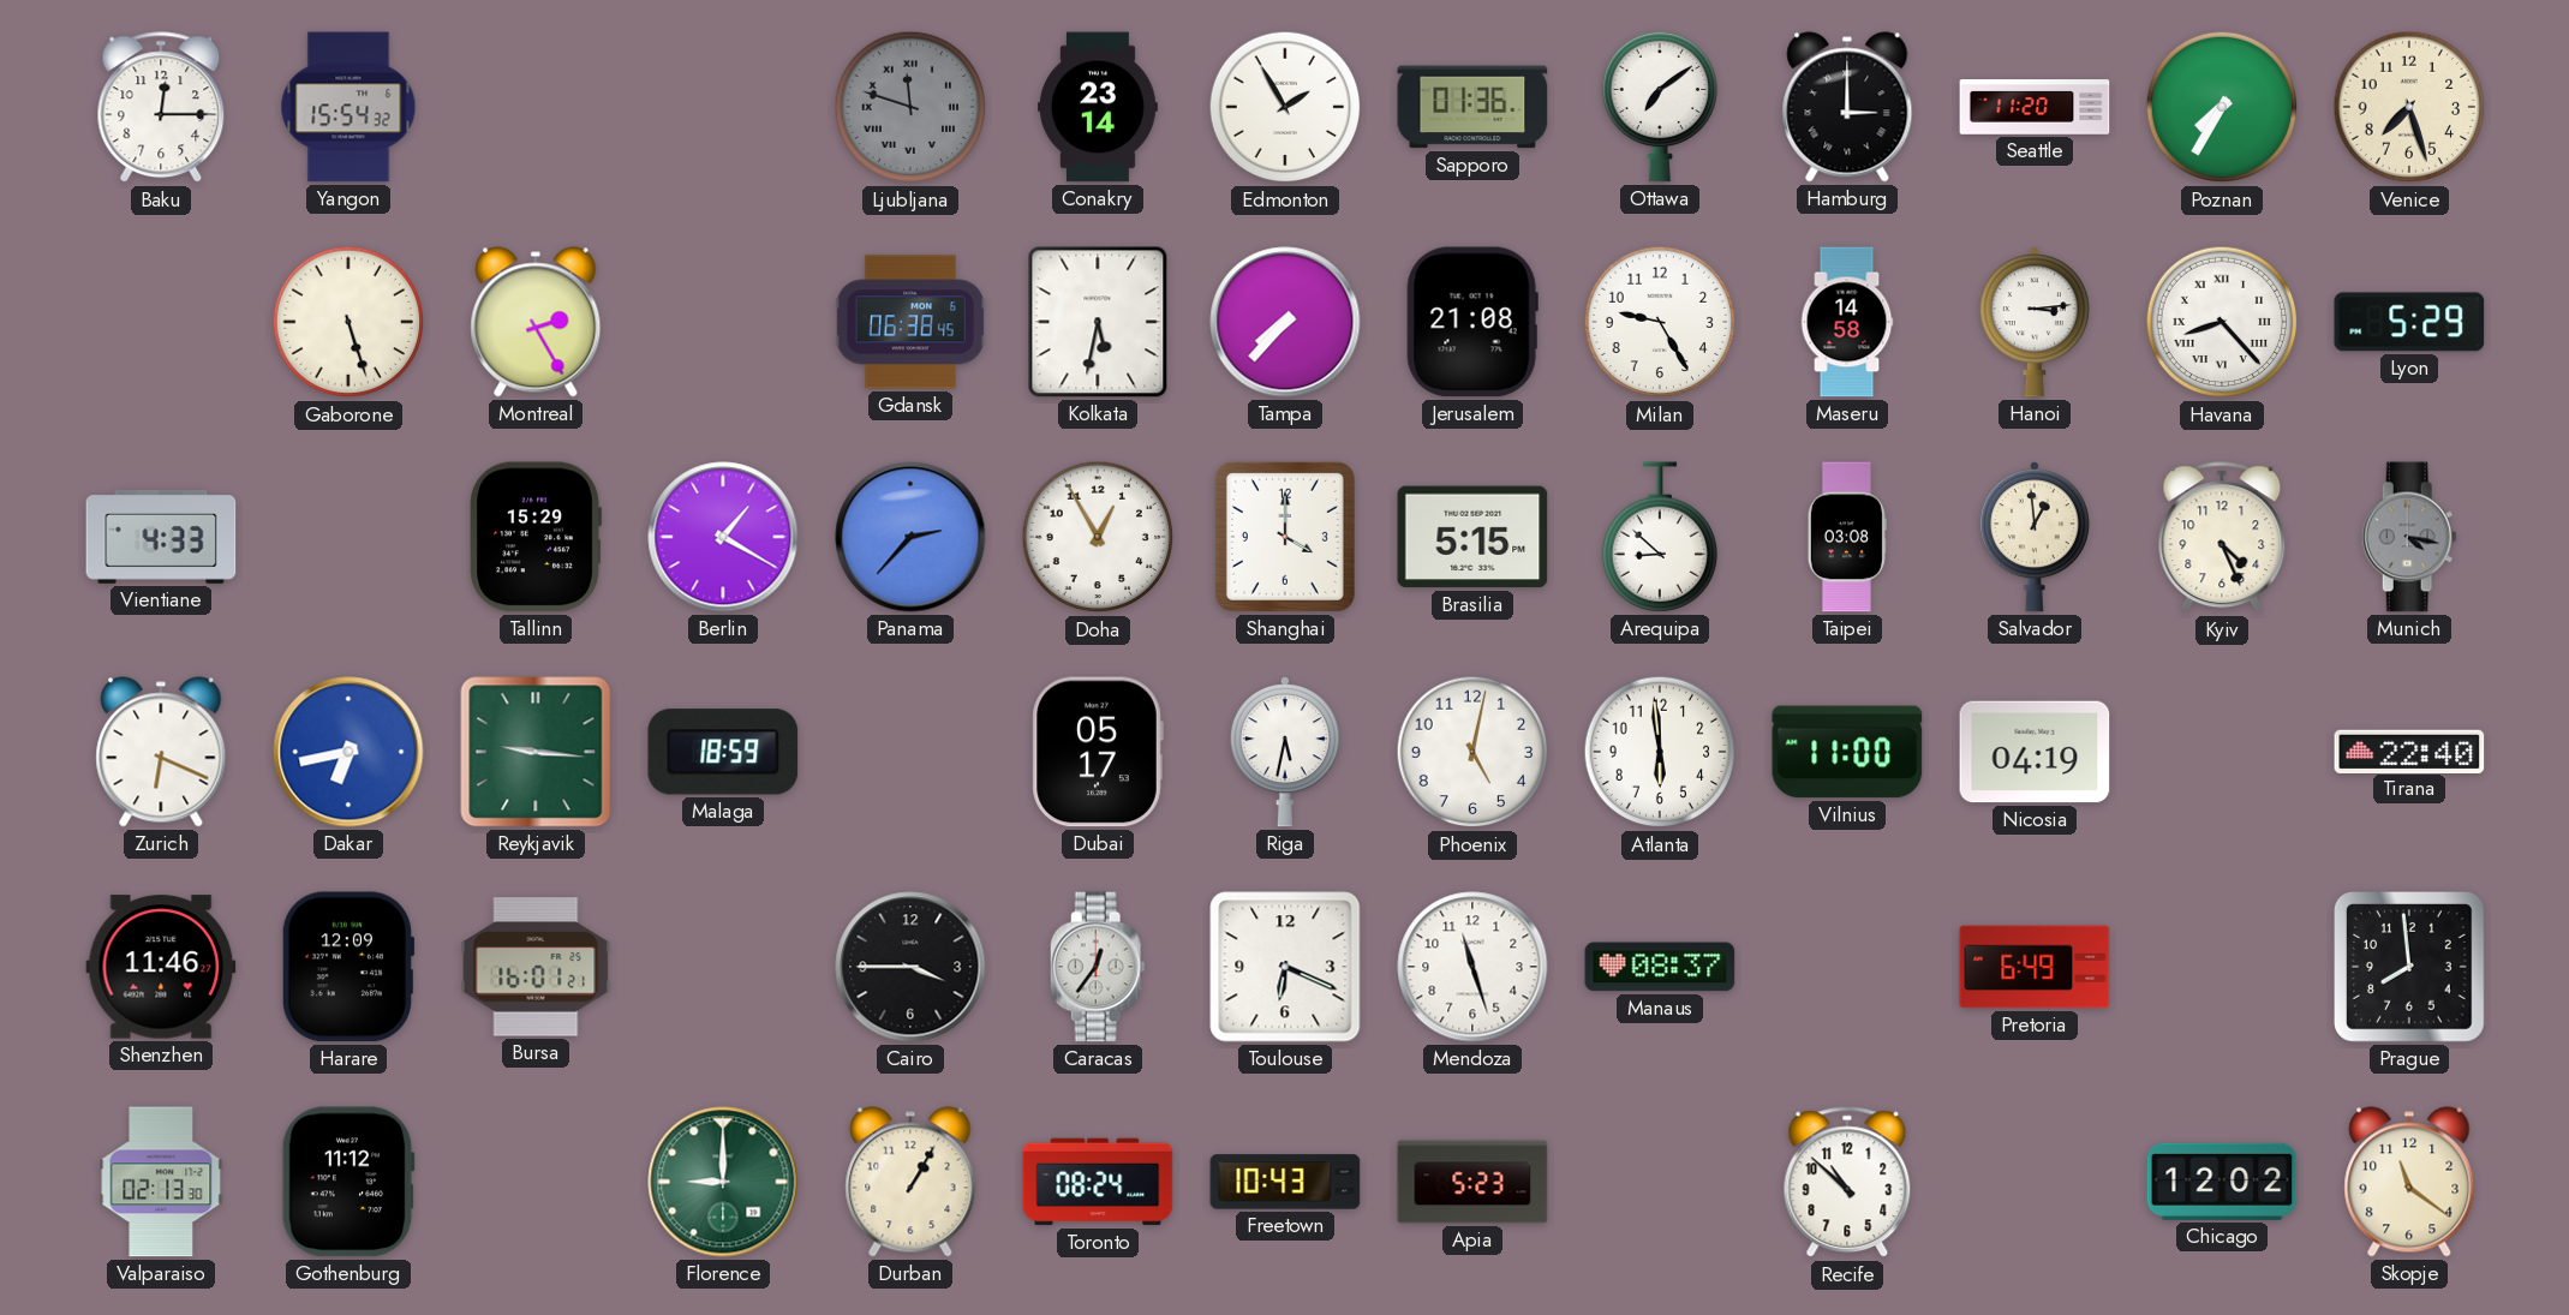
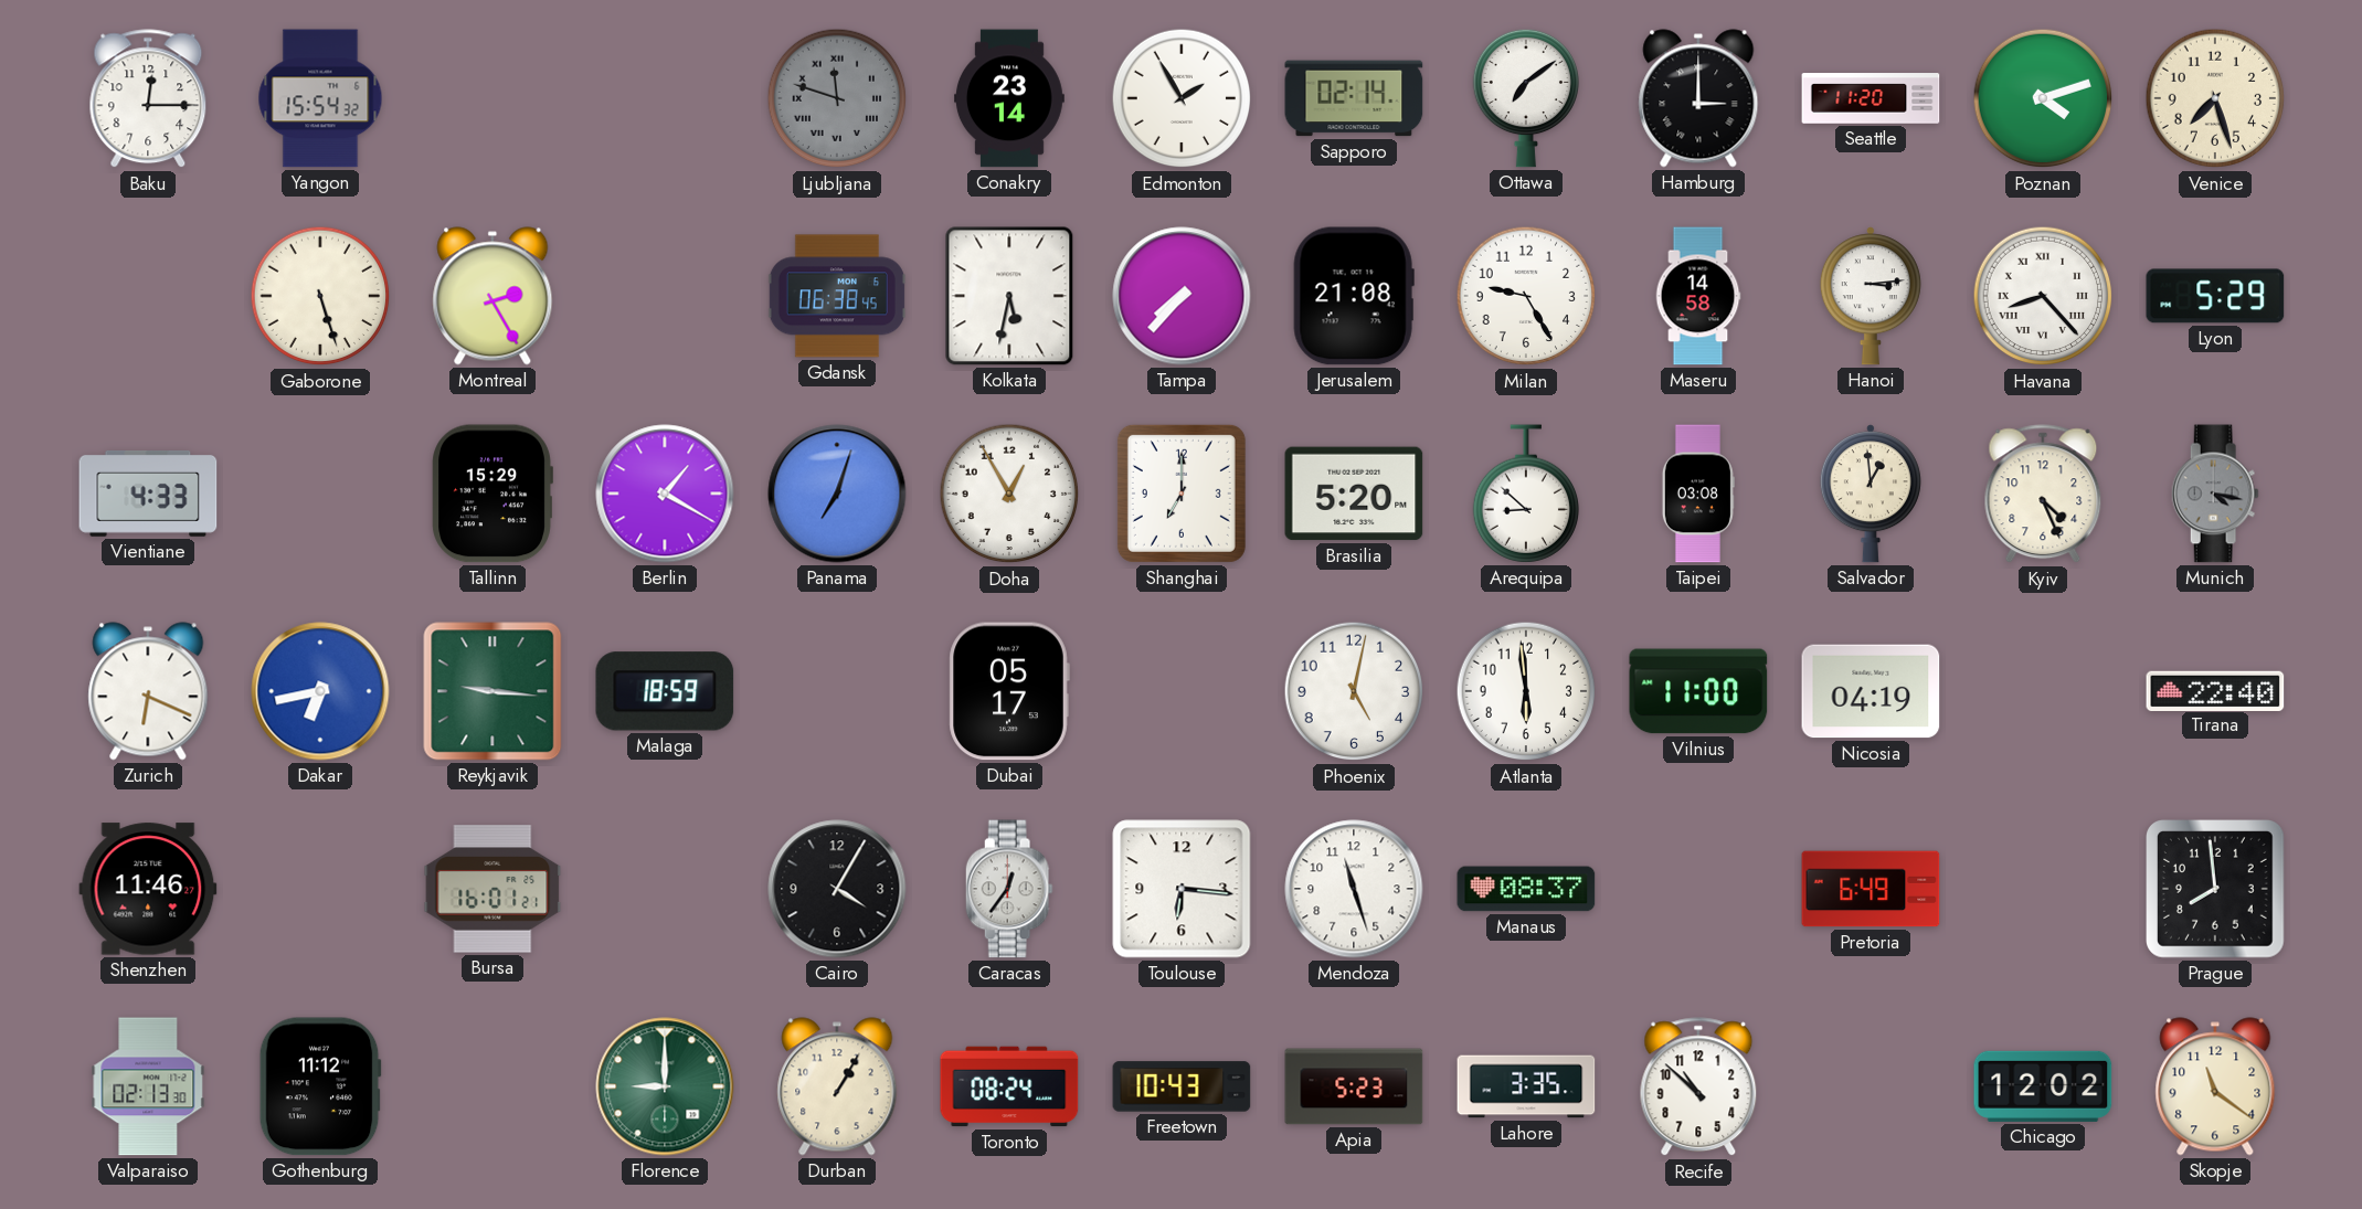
Sapporo: 01:36 -> 02:14 (1354, 98)
Poznan: 7:35 -> 4:12 (2043, 98)
Panama: 2:37 -> 7:03 (837, 494)
Shanghai: 4:00 -> 7:00 (1182, 494)
Brasilia: 5:15 -> 5:20 (1354, 494)
Riga: 5:32 -> none (1285, 752)
Harare: 12:09 -> none (348, 967)
Cairo: 3:45 -> 4:05 (837, 889)
Toulouse: 6:19 -> 6:16 (1182, 889)
Lahore: none -> 3:35 (1526, 1086)
